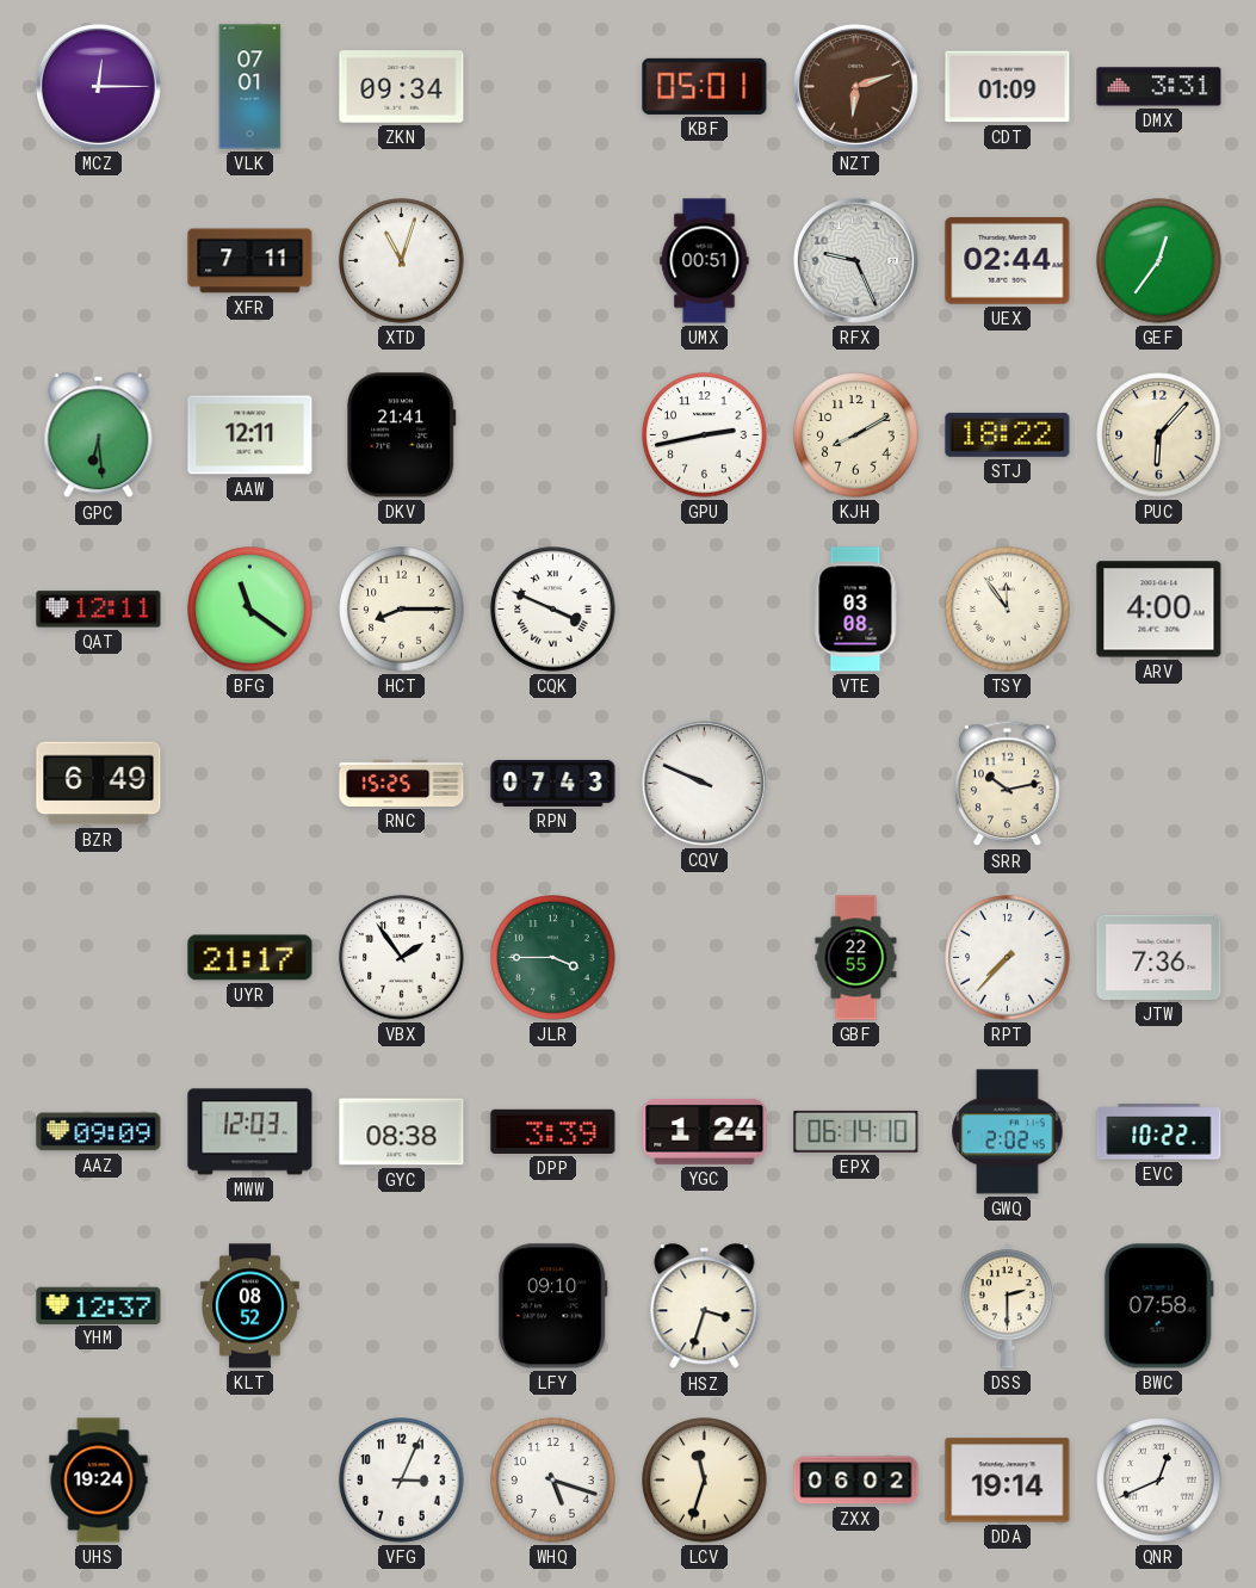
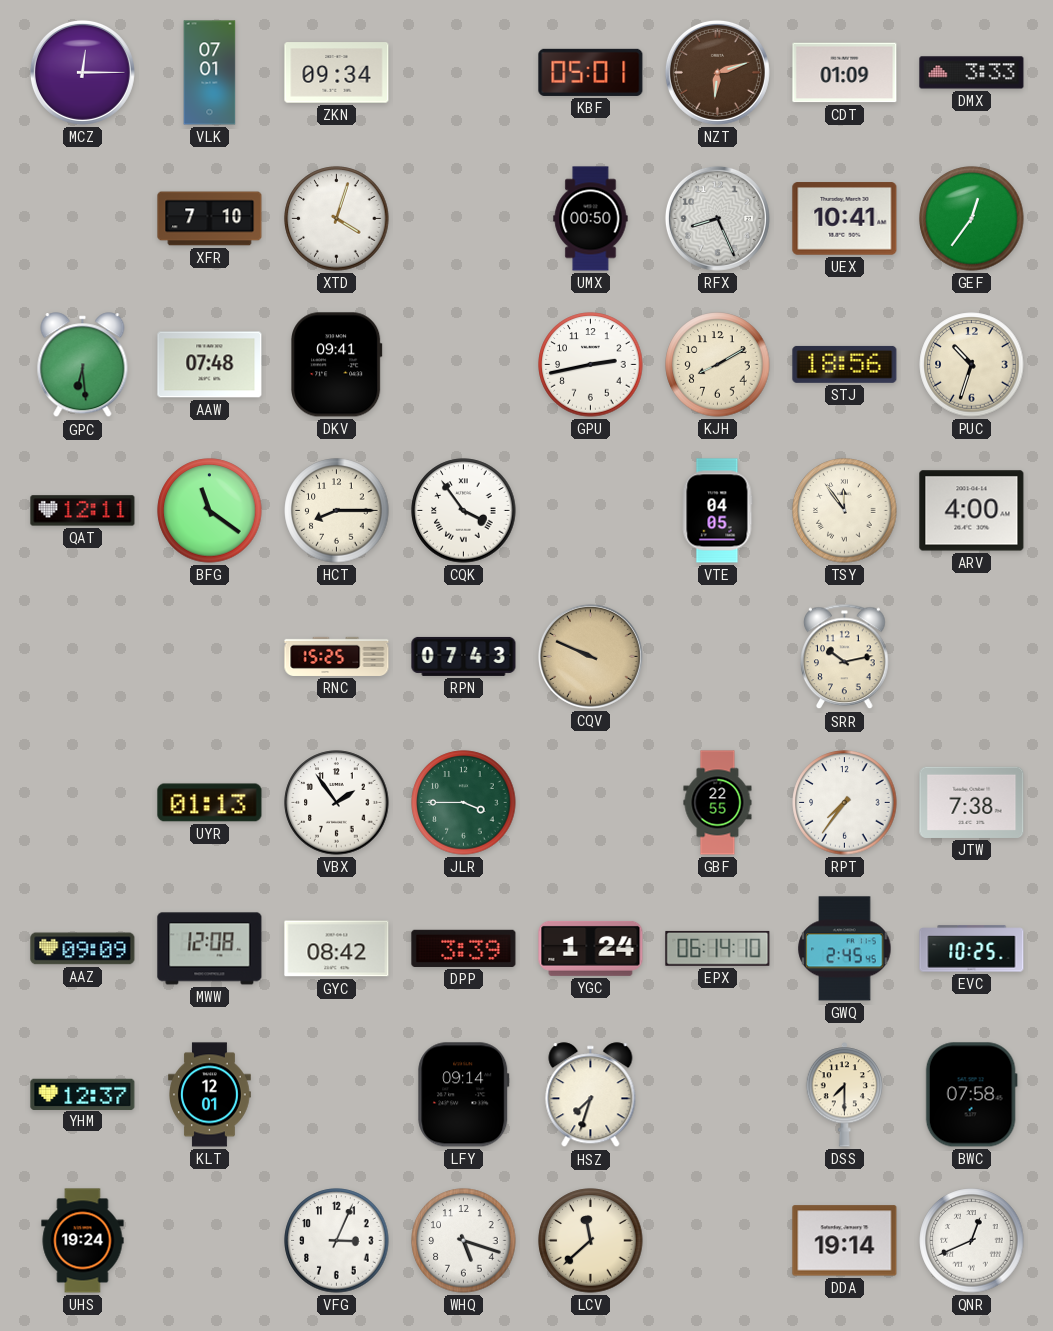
DMX: 3:31 -> 3:33 (972, 73)
XFR: 7:11 -> 7:10 (210, 219)
XTD: 11:03 -> 4:03 (337, 219)
UMX: 00:51 -> 00:50 (591, 219)
RFX: 9:26 -> 8:26 (717, 218)
UEX: 02:44 -> 10:41 (845, 219)
AAW: 12:11 -> 07:48 (210, 365)
DKV: 21:41 -> 09:41 (337, 365)
STJ: 18:22 -> 18:56 (845, 364)
PUC: 6:07 -> 10:33 (972, 365)
CQK: 3:49 -> 3:54 (464, 511)
VTE: 03:08 -> 04:05 (717, 511)
BZR: 6:49 -> none (99, 784)
CQV dial: white -> champagne (590, 656)
UYR: 21:17 -> 01:13 (210, 803)
RPT: 7:37 -> 7:36 (845, 803)
JTW: 7:36 -> 7:38 (972, 802)
MWW: 12:03 -> 12:08 (210, 949)
GYC: 08:38 -> 08:42 (337, 949)
GWQ: 2:02 -> 2:45 (845, 949)
EVC: 10:22 -> 10:25 (972, 949)
KLT: 08:52 -> 12:01 (210, 1095)
LFY: 09:10 -> 09:14 (464, 1095)
HSZ: 3:33 -> 7:33 (591, 1095)
DSS: 2:30 -> 7:30 (845, 1095)
LCV: 11:33 -> 11:38 (591, 1241)
ZXX: 06:02 -> none (856, 1481)
